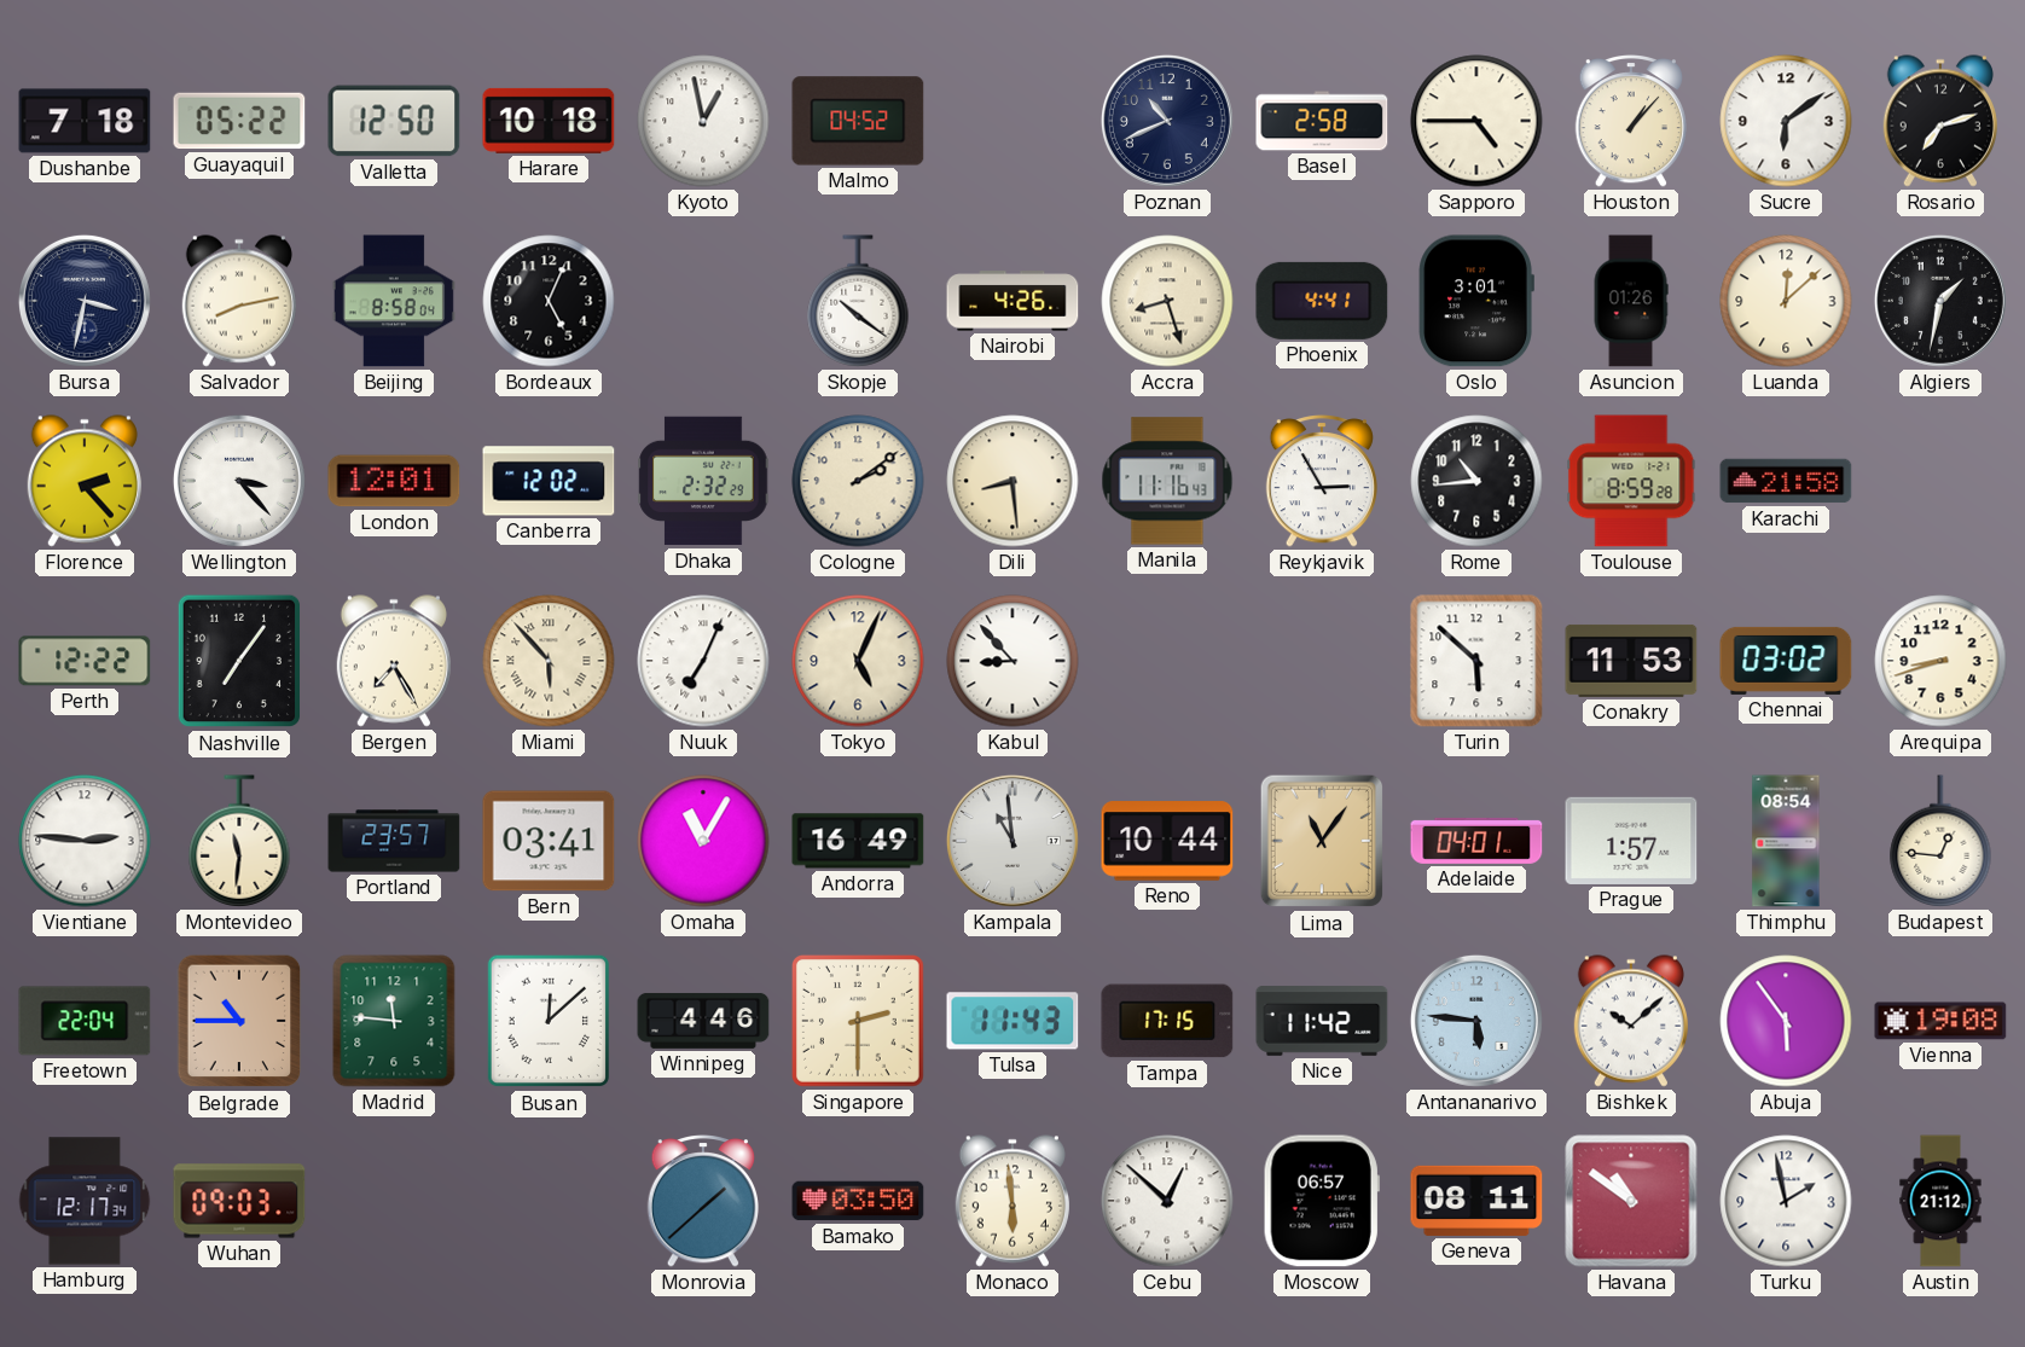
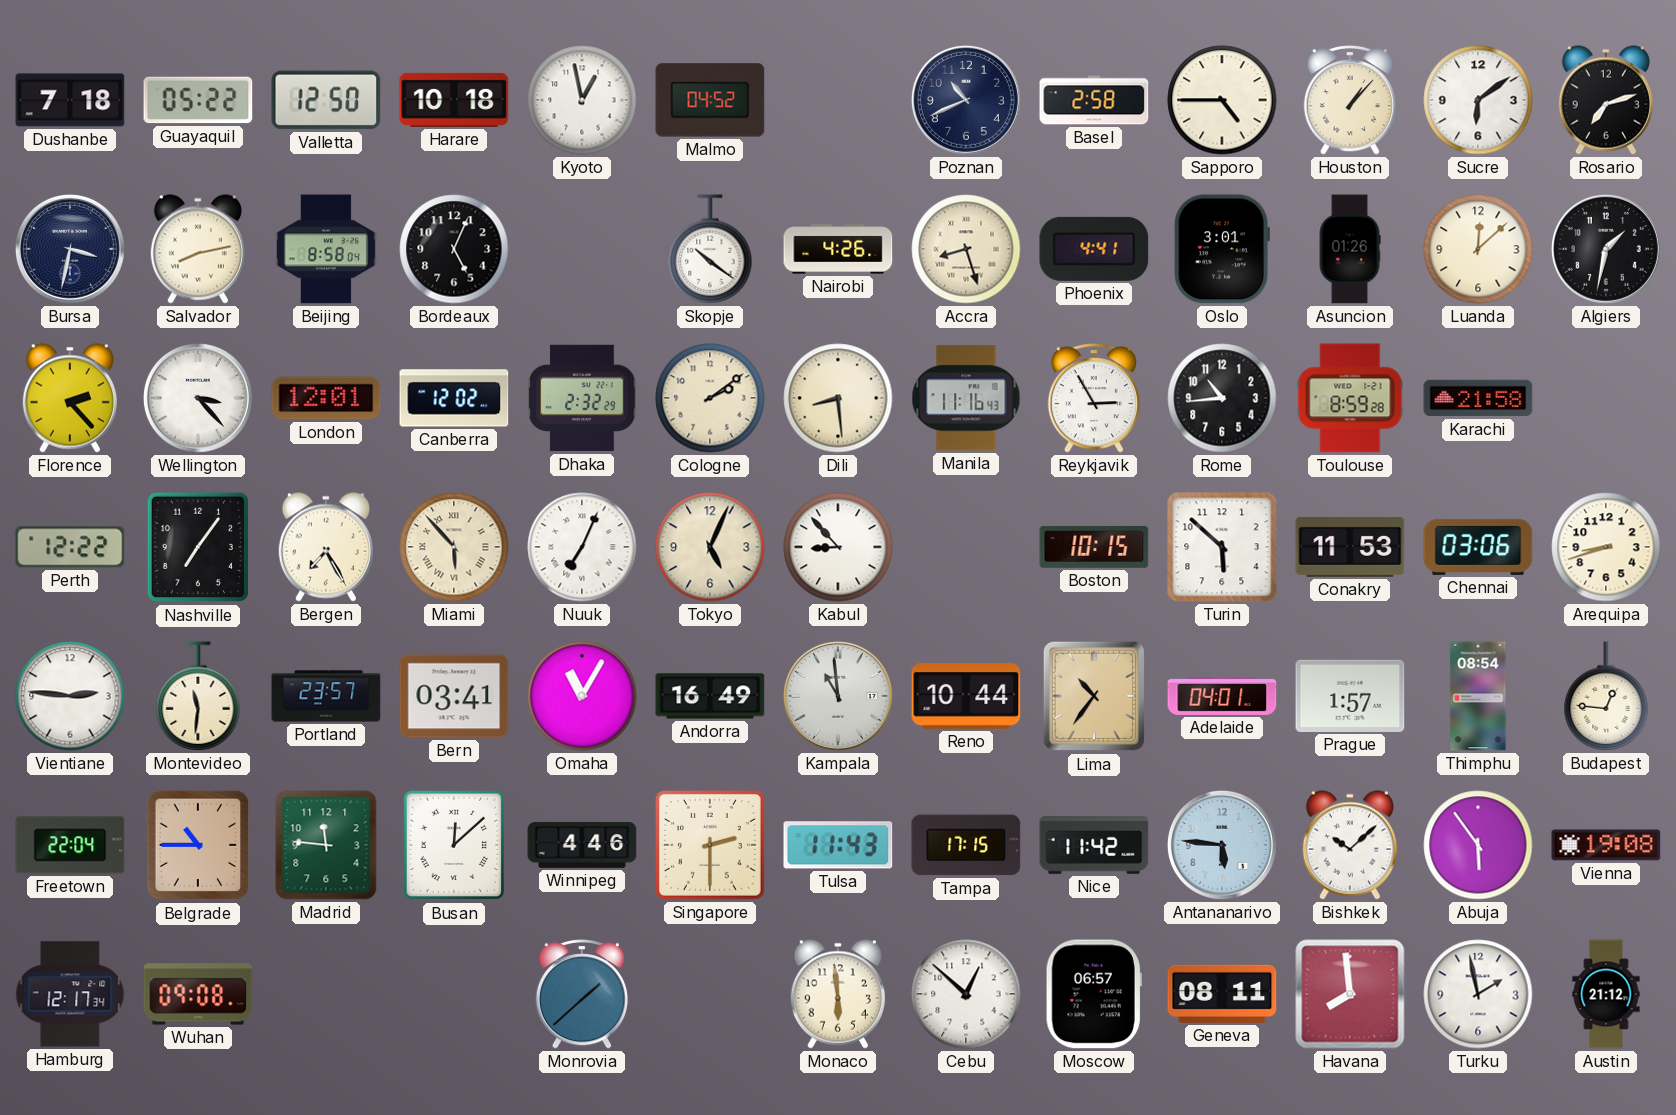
Boston: none -> 10:15 (1094, 547)
Chennai: 03:02 -> 03:06 (1478, 547)
Lima: 11:06 -> 10:36 (1094, 696)
Wuhan: 09:03 -> 09:08 (198, 994)
Bamako: 03:50 -> none (858, 1201)
Havana: 10:51 -> 7:59 (1350, 994)
